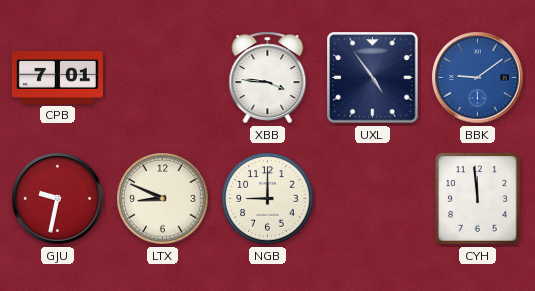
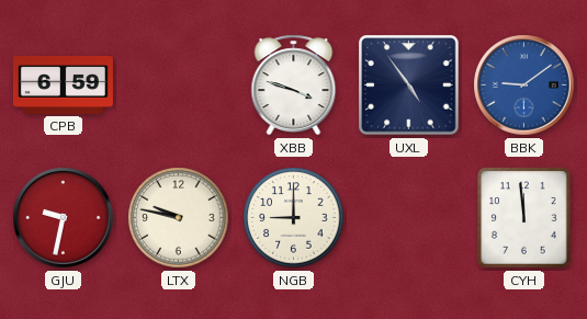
CPB: 7:01 -> 6:59 (63, 84)
XBB: 3:46 -> 3:48 (294, 86)
LTX: 8:49 -> 9:47 (179, 218)
